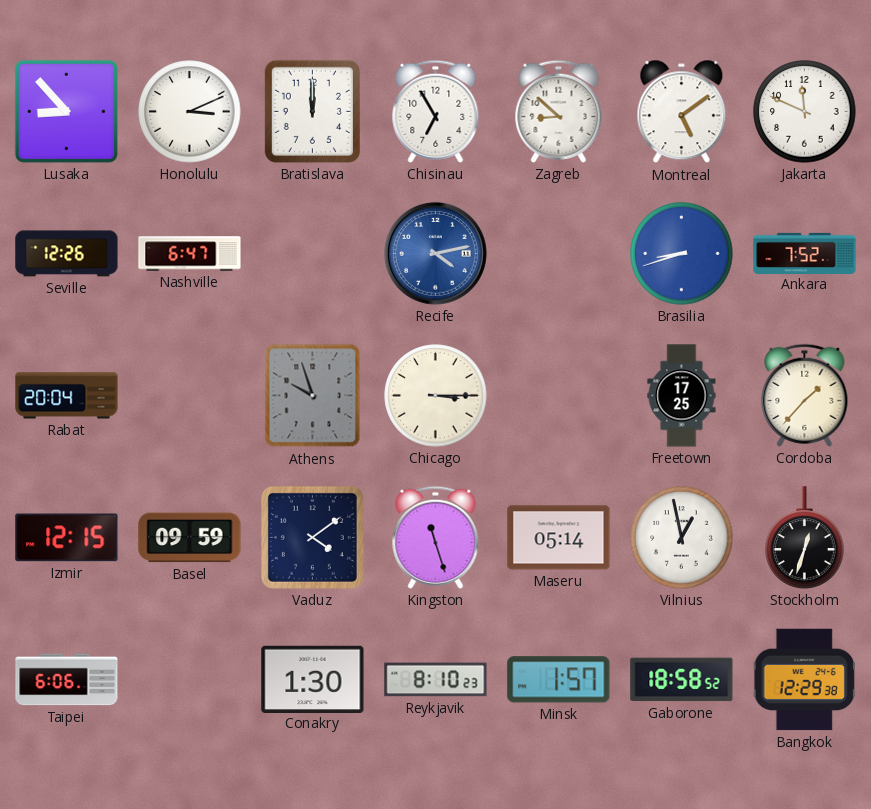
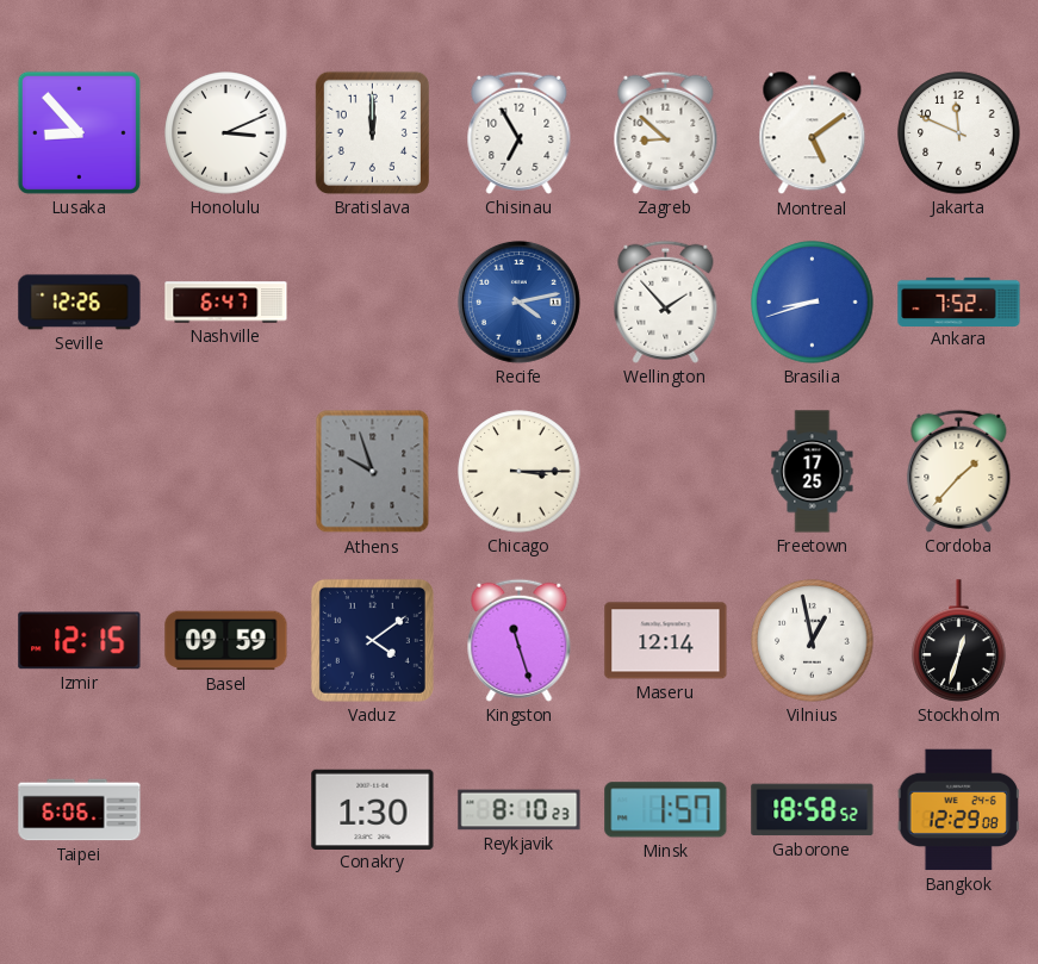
Wellington: none -> 1:53 (666, 301)
Rabat: 20:04 -> none (67, 396)
Maseru: 05:14 -> 12:14 (666, 641)
Bangkok: 12:29:38 -> 12:29:08 (958, 810)
